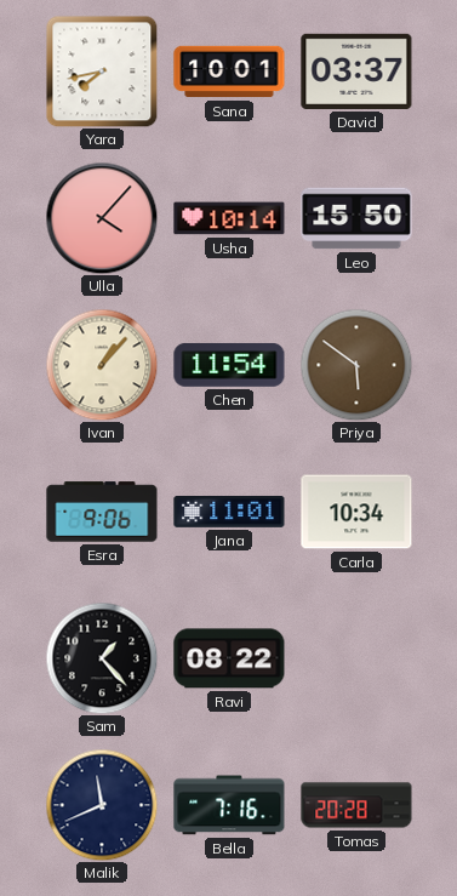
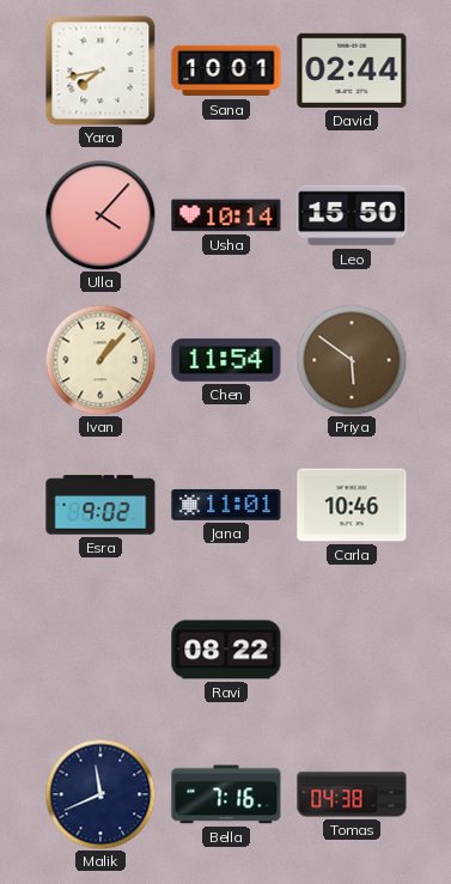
David: 03:37 -> 02:44 (352, 71)
Esra: 9:06 -> 9:02 (100, 505)
Carla: 10:34 -> 10:46 (352, 505)
Sam: 1:23 -> none (102, 658)
Tomas: 20:28 -> 04:38 (352, 794)
